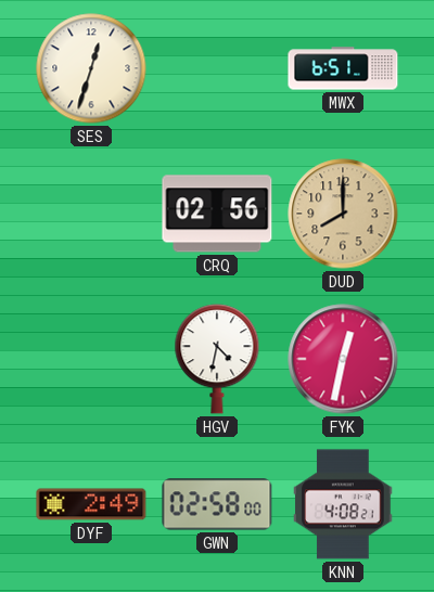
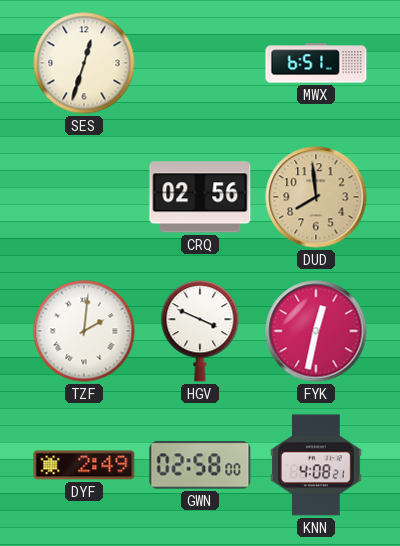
DUD: 8:00 -> 7:59 (316, 197)
TZF: none -> 2:01 (84, 331)
HGV: 4:32 -> 3:49 (200, 331)
